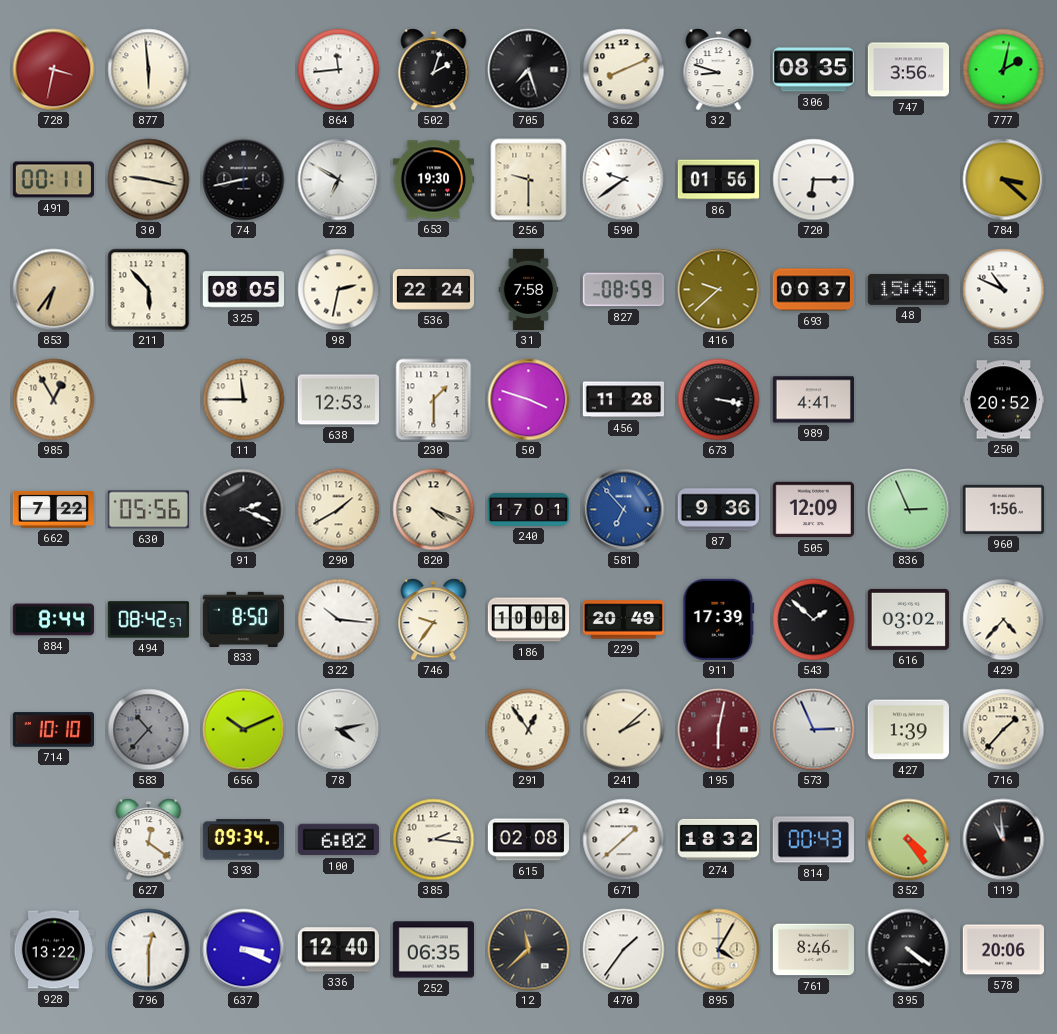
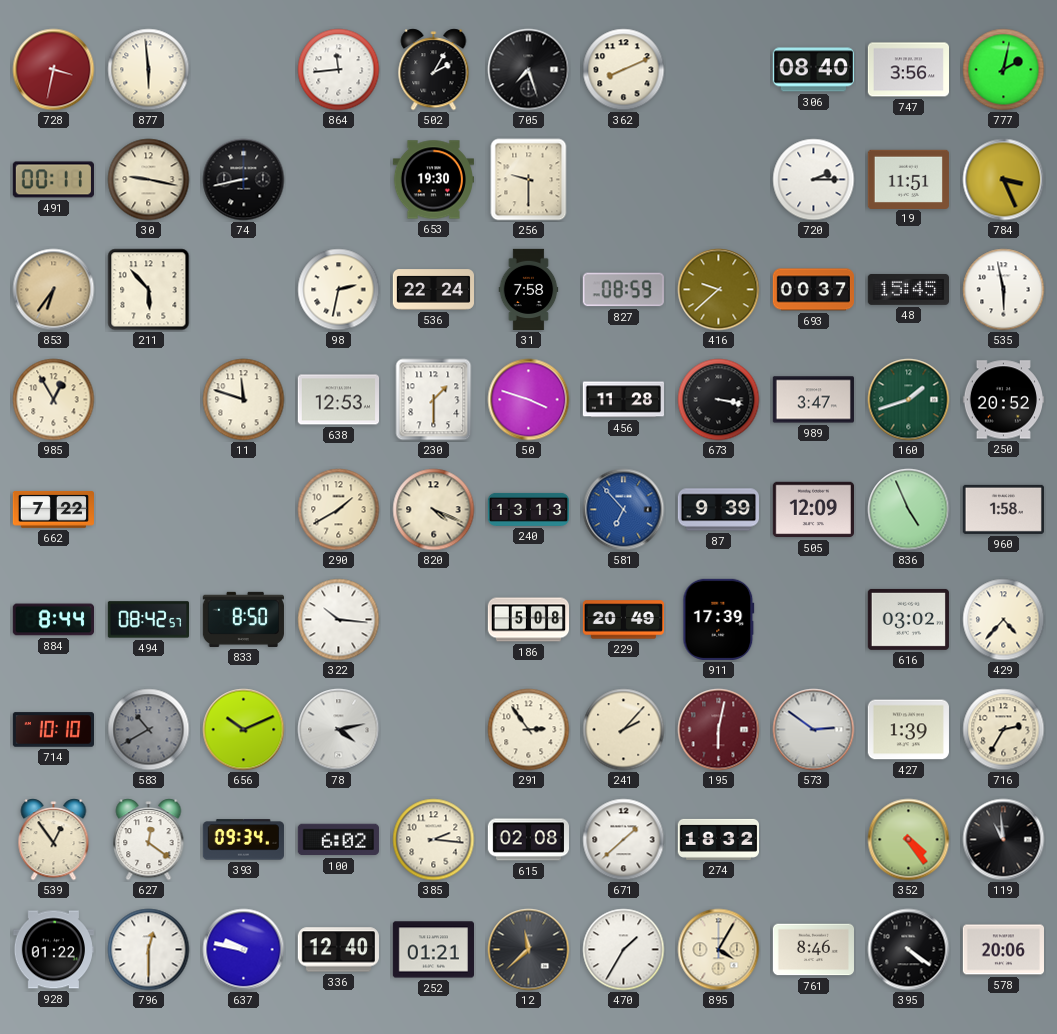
502: 2:03 -> 2:05 (434, 70)
32: 8:48 -> none (719, 70)
306: 08:35 -> 08:40 (813, 70)
723: 6:50 -> none (339, 180)
590: 9:39 -> none (624, 180)
86: 01:56 -> none (718, 180)
720: 6:15 -> 2:15 (814, 180)
19: none -> 11:51 (908, 179)
784: 3:22 -> 3:26 (1004, 180)
325: 08:05 -> none (243, 290)
535: 10:49 -> 5:58 (1004, 290)
11: 11:45 -> 11:48 (244, 400)
989: 4:41 -> 3:47 (813, 400)
160: none -> 1:42 (909, 400)
630: 05:56 -> none (148, 510)
91: 2:19 -> none (244, 510)
240: 17:01 -> 13:13 (528, 509)
87: 9:36 -> 9:39 (718, 510)
836: 2:56 -> 4:56 (909, 510)
960: 1:56 -> 1:58 (1003, 509)
746: 9:36 -> none (434, 620)
186: 10:08 -> 5:08 (528, 620)
543: 1:52 -> none (814, 620)
583: 10:37 -> 10:40 (149, 730)
291: 12:54 -> 2:54 (529, 730)
241: 2:08 -> 2:07 (624, 730)
573: 2:56 -> 2:51 (814, 730)
716: 1:37 -> 2:35 (1004, 730)
539: none -> 12:54 (54, 840)
814: 00:43 -> none (813, 840)
928: 13:22 -> 01:22 (53, 950)
637: 3:19 -> 9:47 (244, 950)
252: 06:35 -> 01:21 (433, 950)
470: 1:36 -> 1:35 (624, 950)
